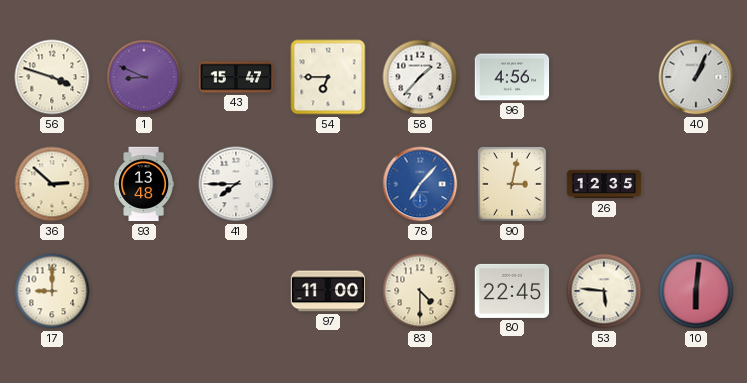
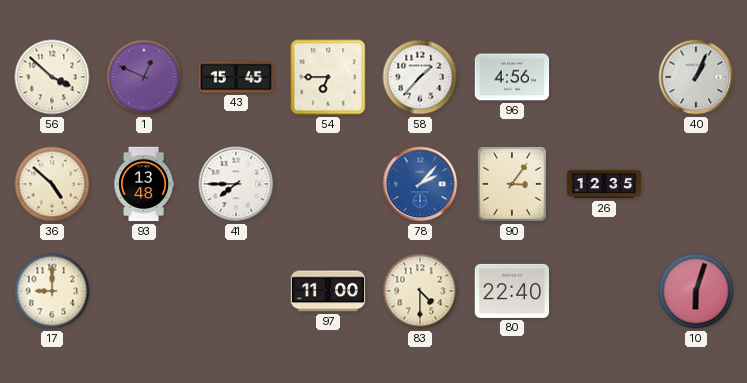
56: 3:48 -> 3:52 (52, 77)
1: 8:49 -> 12:49 (144, 77)
43: 15:47 -> 15:45 (236, 77)
36: 2:52 -> 4:52 (52, 184)
78: 7:07 -> 2:07 (420, 184)
90: 3:02 -> 3:06 (513, 185)
80: 22:45 -> 22:40 (512, 291)
53: 5:46 -> none (604, 291)
10: 6:01 -> 6:03 (696, 291)
